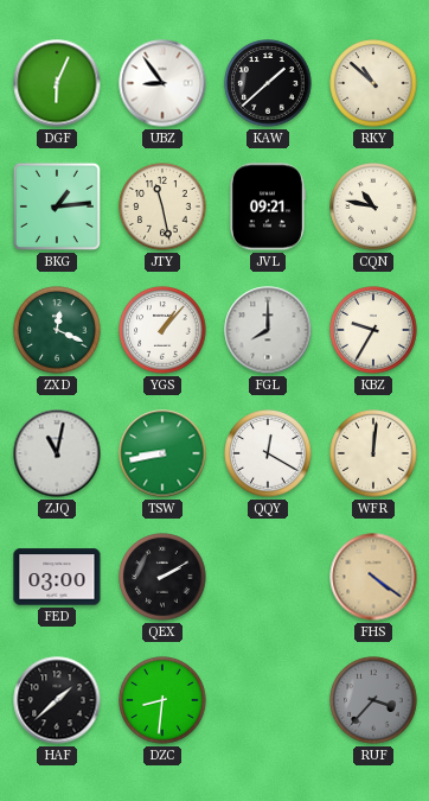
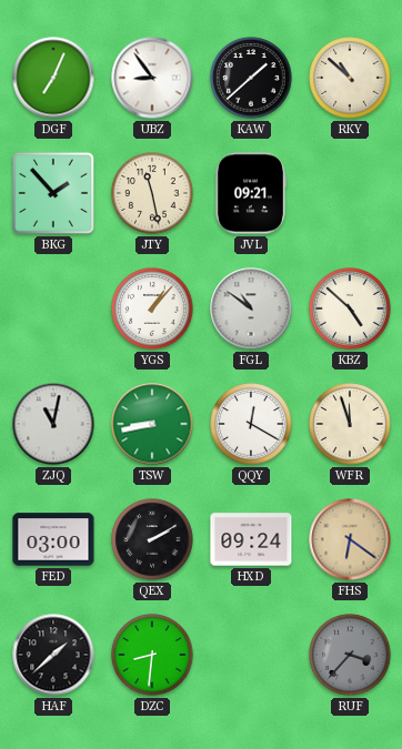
DGF: 6:04 -> 7:04 (53, 78)
BKG: 1:14 -> 1:53 (53, 193)
CQN: 10:47 -> none (373, 206)
ZXD: 12:19 -> none (57, 330)
FGL: 8:00 -> 10:51 (251, 308)
KBZ: 9:35 -> 4:52 (350, 308)
WFR: 12:01 -> 11:57 (350, 424)
HXD: none -> 09:24 (251, 539)
FHS: 4:21 -> 6:21 (350, 539)
